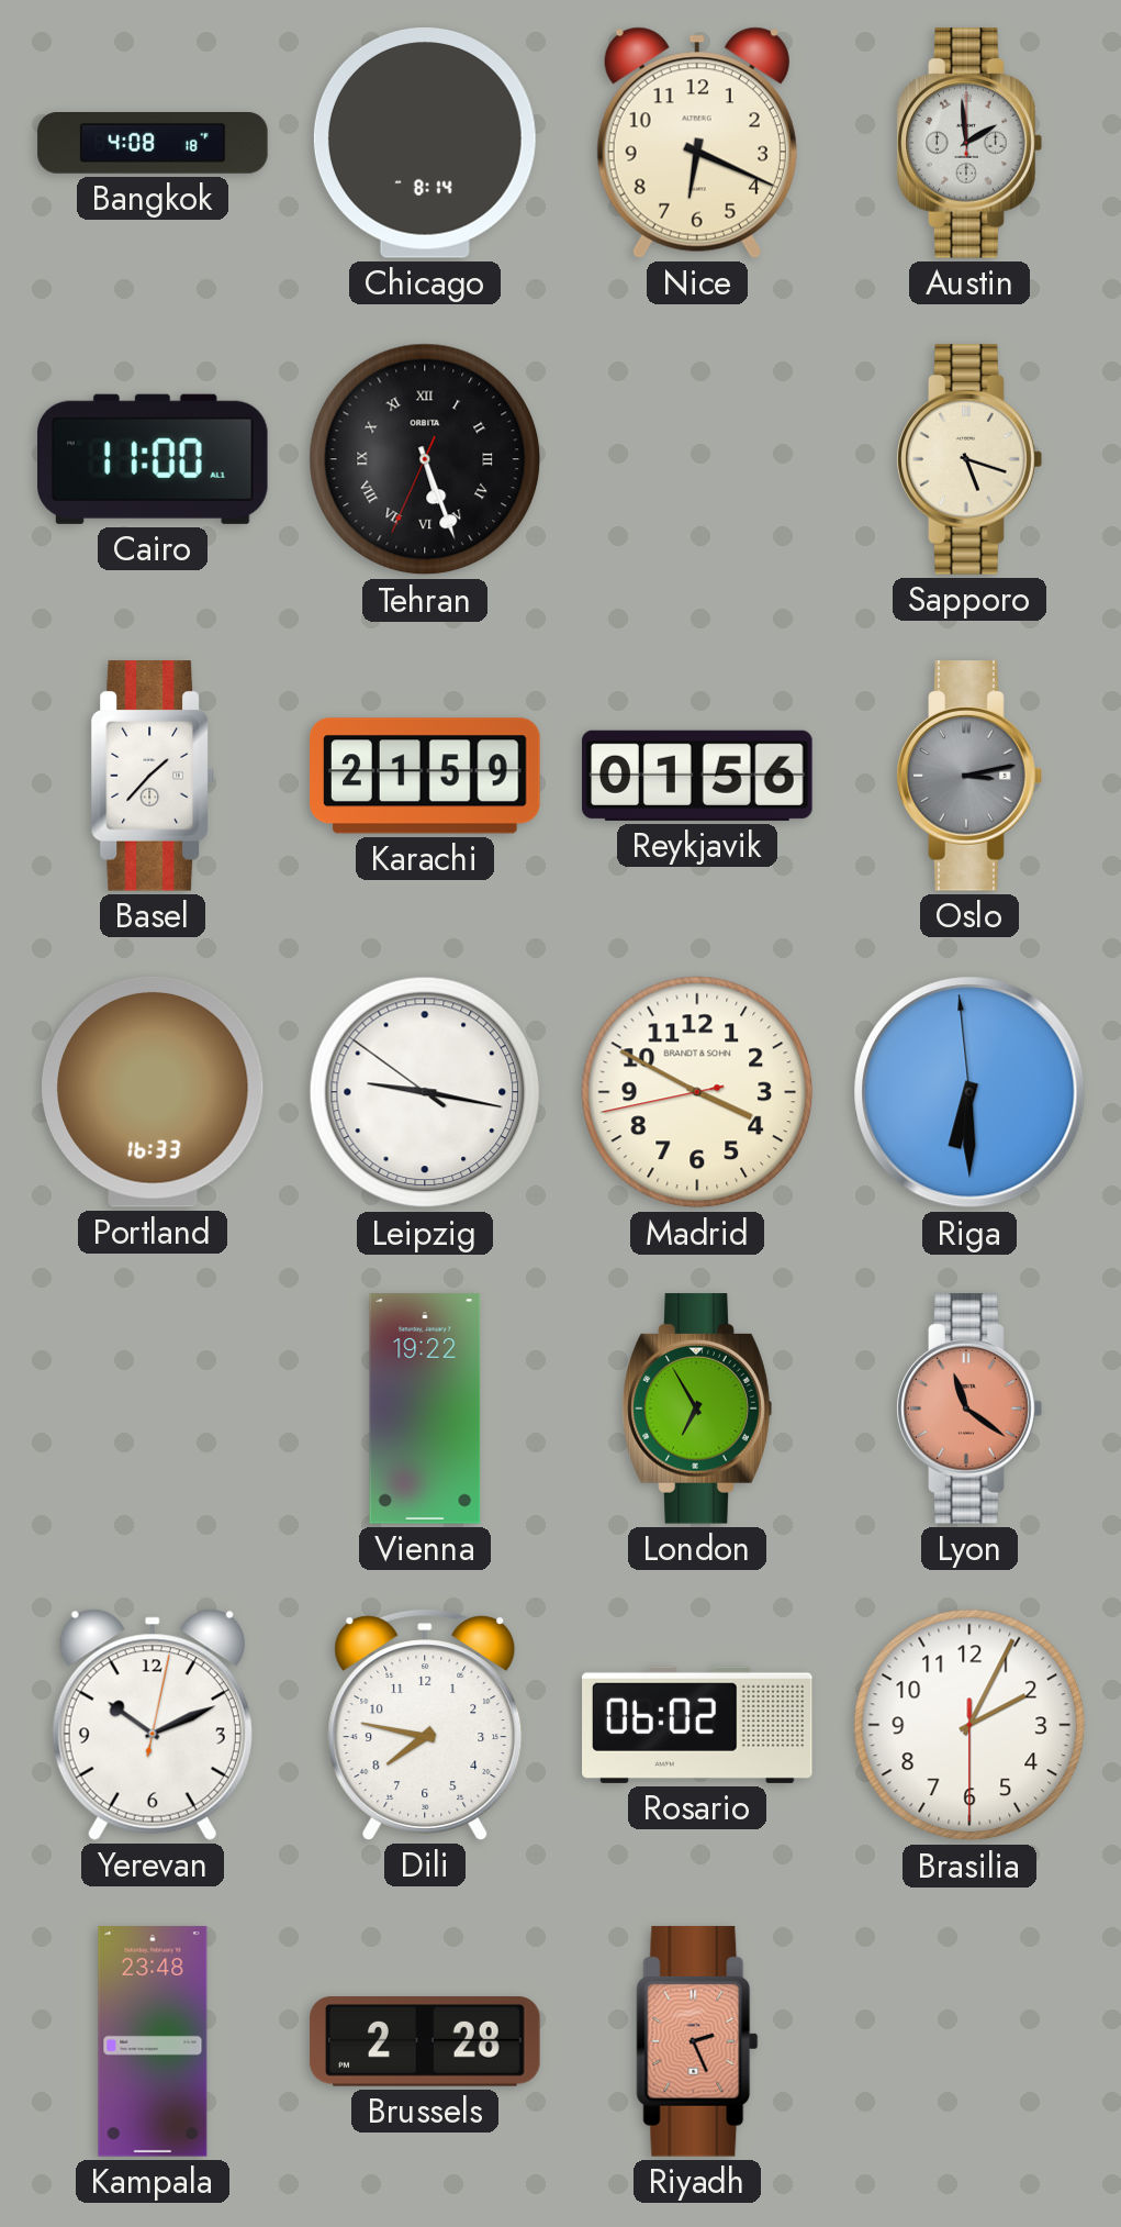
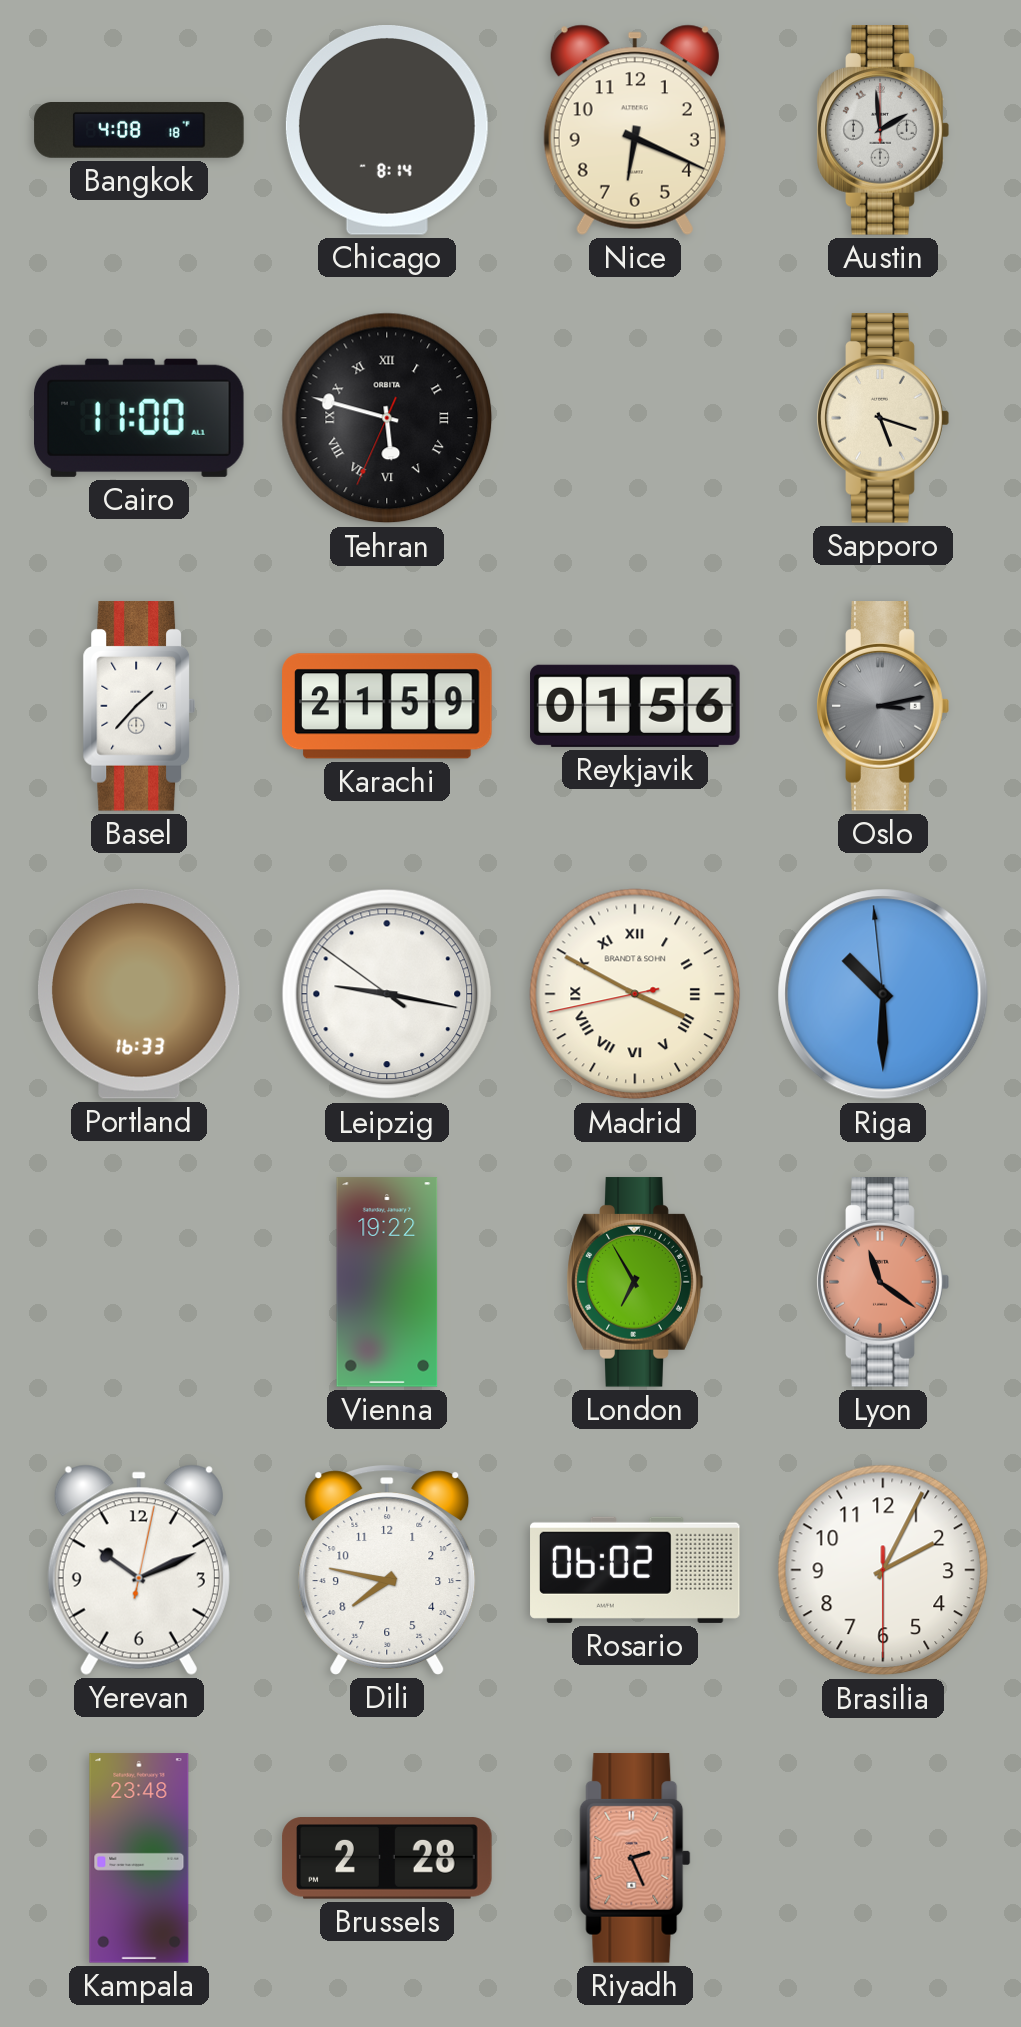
Tehran: 5:26 -> 5:47 (387, 418)
Madrid numerals: Arabic -> Roman (635, 994)
Riga: 6:29 -> 10:29 (883, 994)
